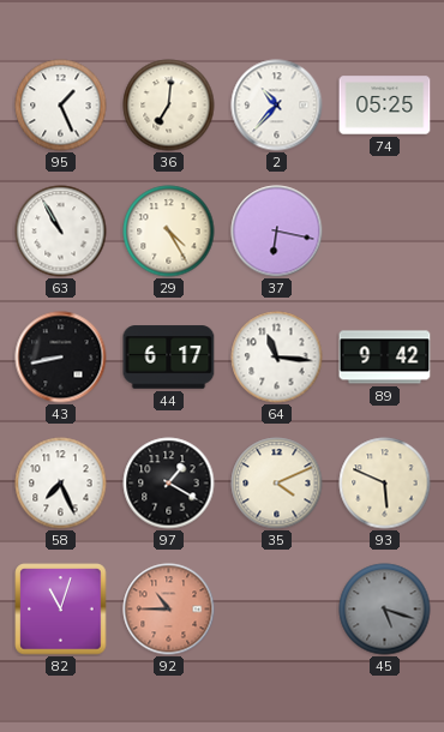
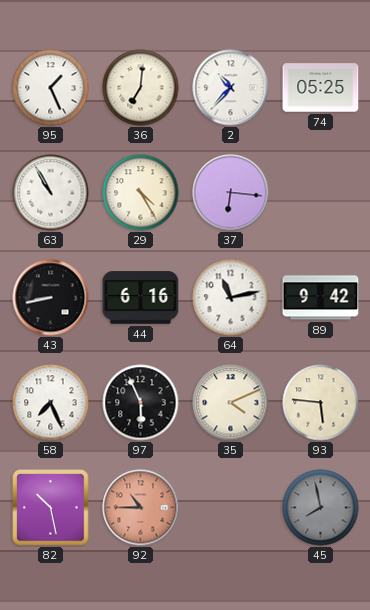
37: 6:17 -> 6:16 (231, 193)
44: 6:17 -> 6:16 (141, 298)
64: 11:16 -> 11:13 (231, 298)
97: 1:20 -> 5:56 (141, 403)
93: 5:49 -> 5:46 (321, 403)
82: 11:03 -> 10:28 (51, 508)
45: 5:18 -> 7:58 (321, 508)
